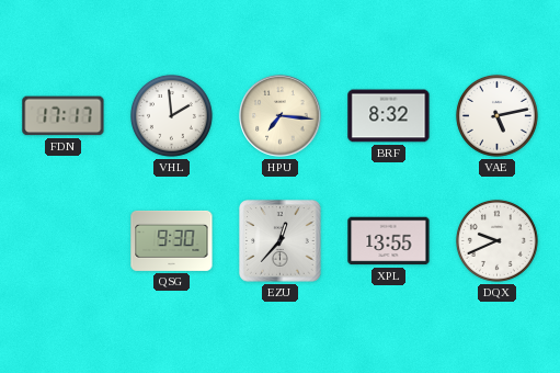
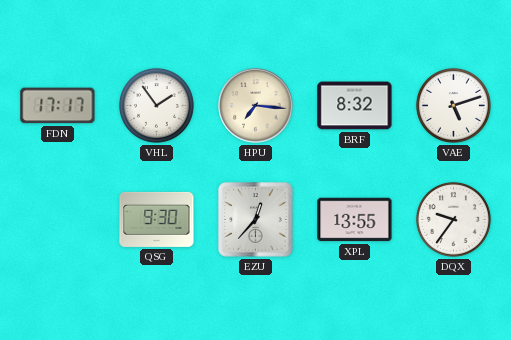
VHL: 1:59 -> 1:54 (156, 105)
VAE: 5:13 -> 5:12 (453, 105)
DQX: 9:41 -> 9:36 (453, 219)
